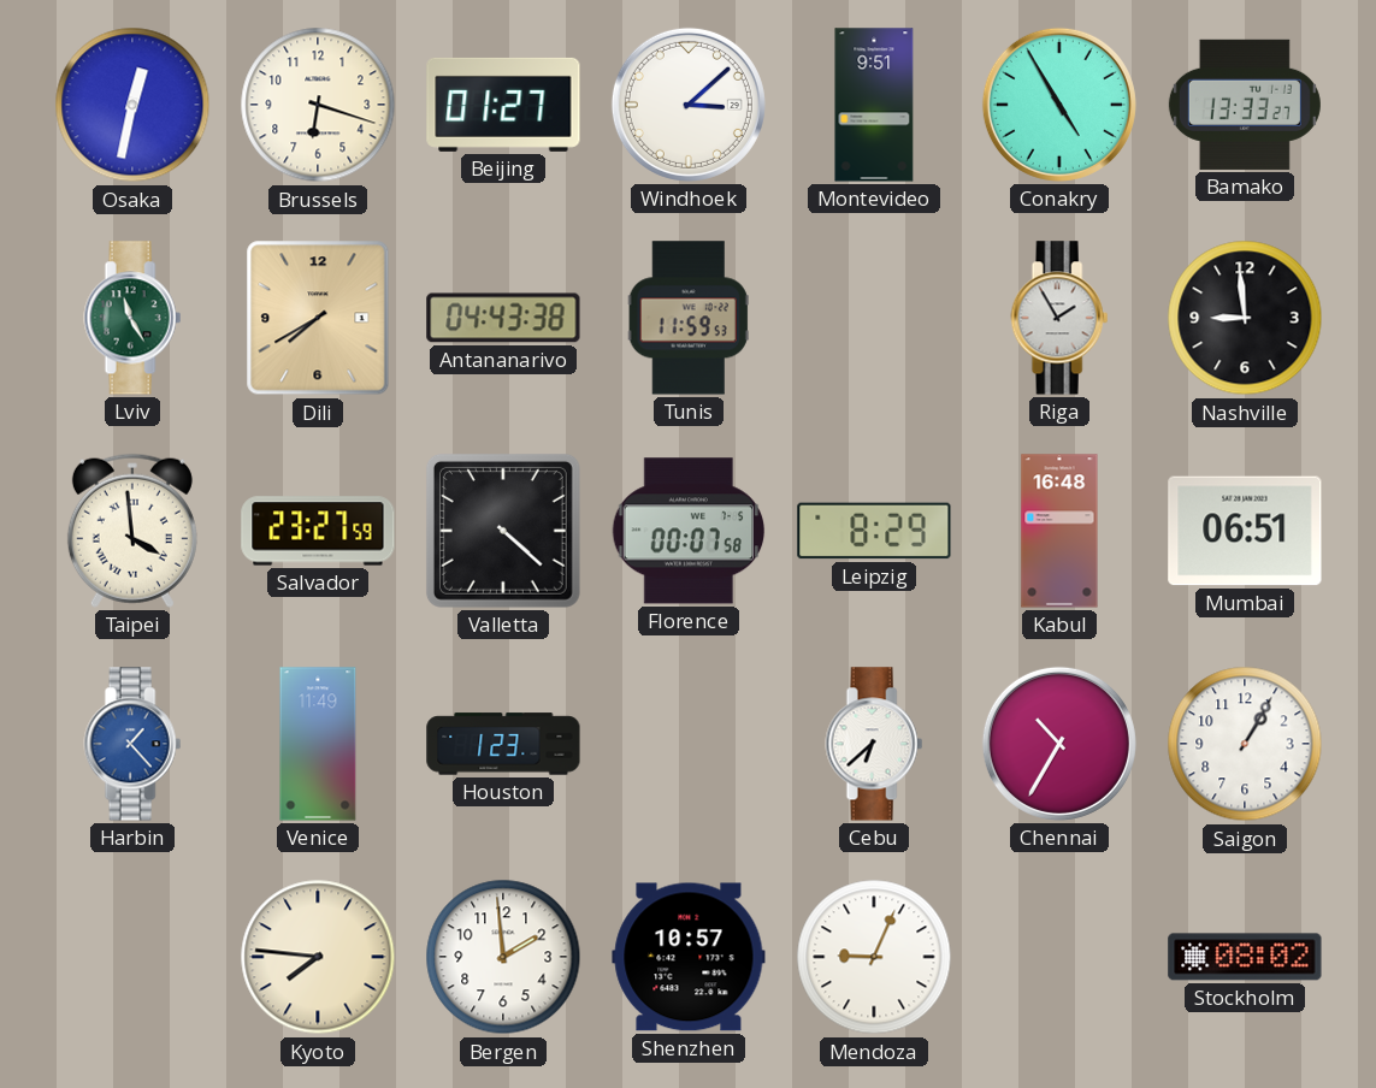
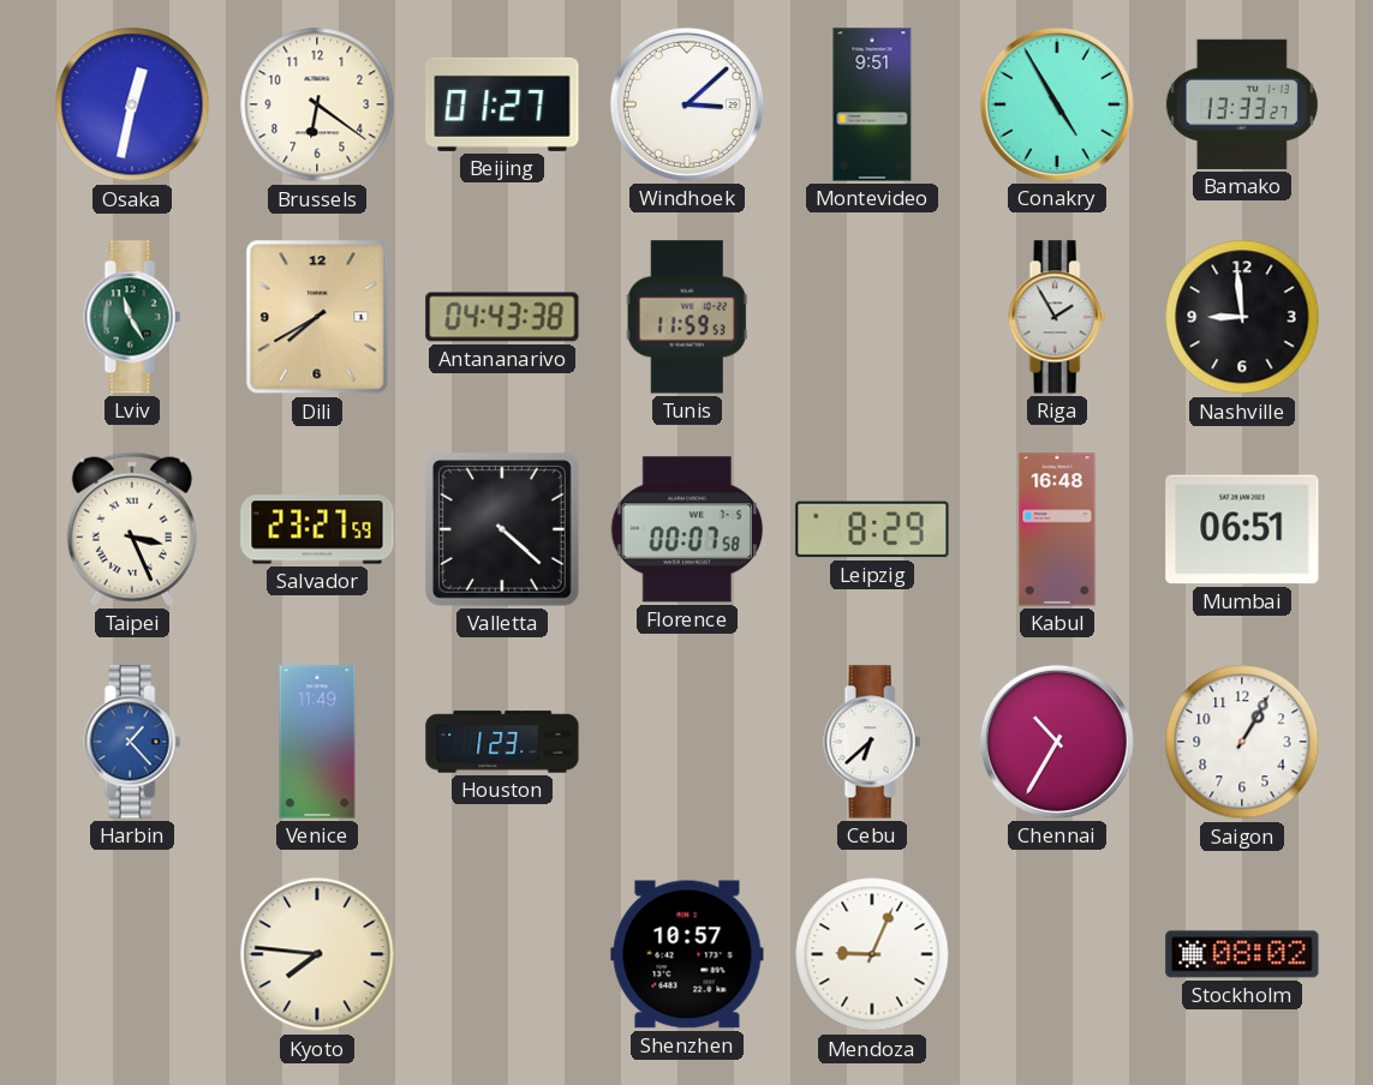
Brussels: 6:18 -> 6:21 (317, 104)
Taipei: 3:59 -> 3:26 (132, 529)
Bergen: 1:59 -> none (503, 957)
